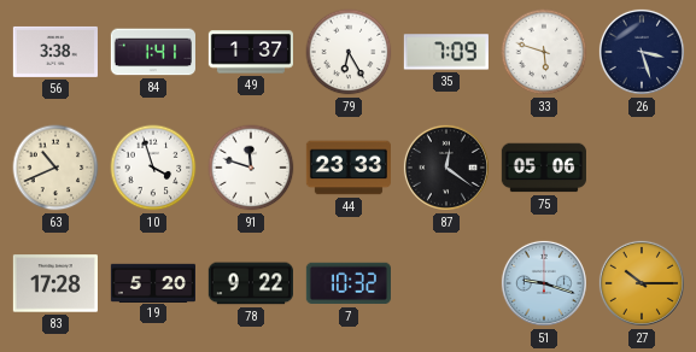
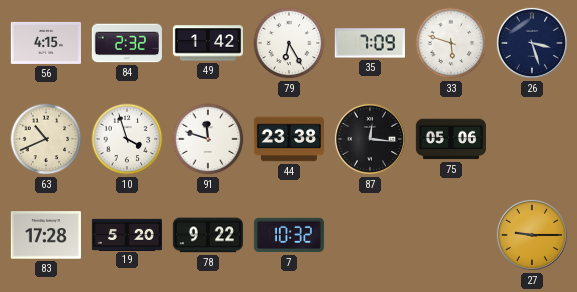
56: 3:38 -> 4:15 (46, 43)
84: 1:41 -> 2:32 (126, 43)
49: 1:37 -> 1:42 (207, 43)
44: 23:33 -> 23:38 (288, 139)
87: 12:21 -> 12:16 (370, 139)
51: 9:18 -> none (544, 283)
27: 10:15 -> 9:15 (532, 235)
